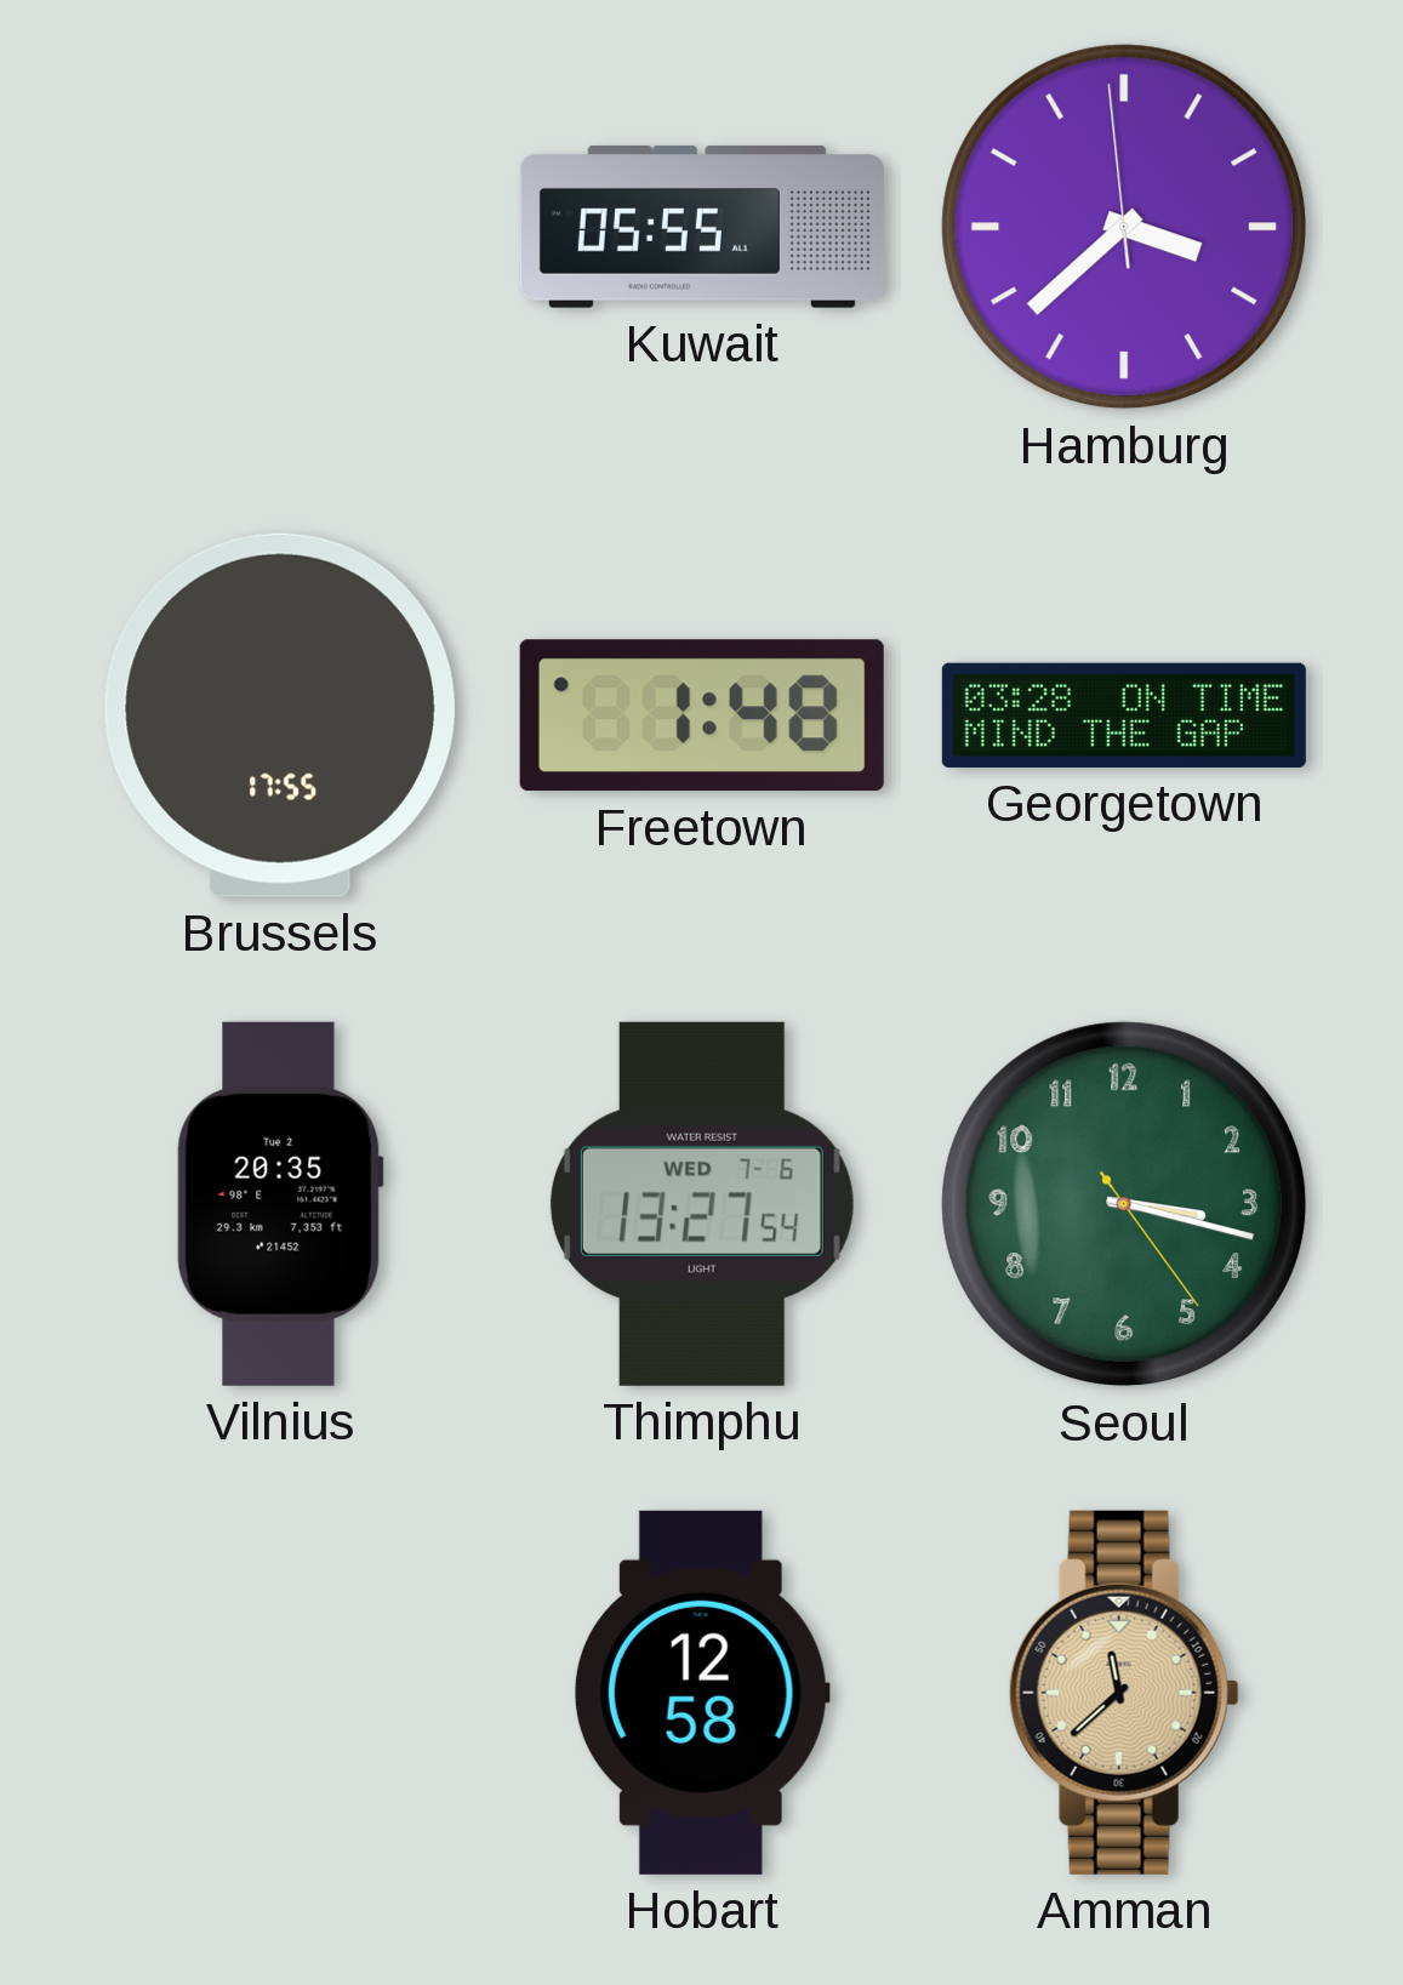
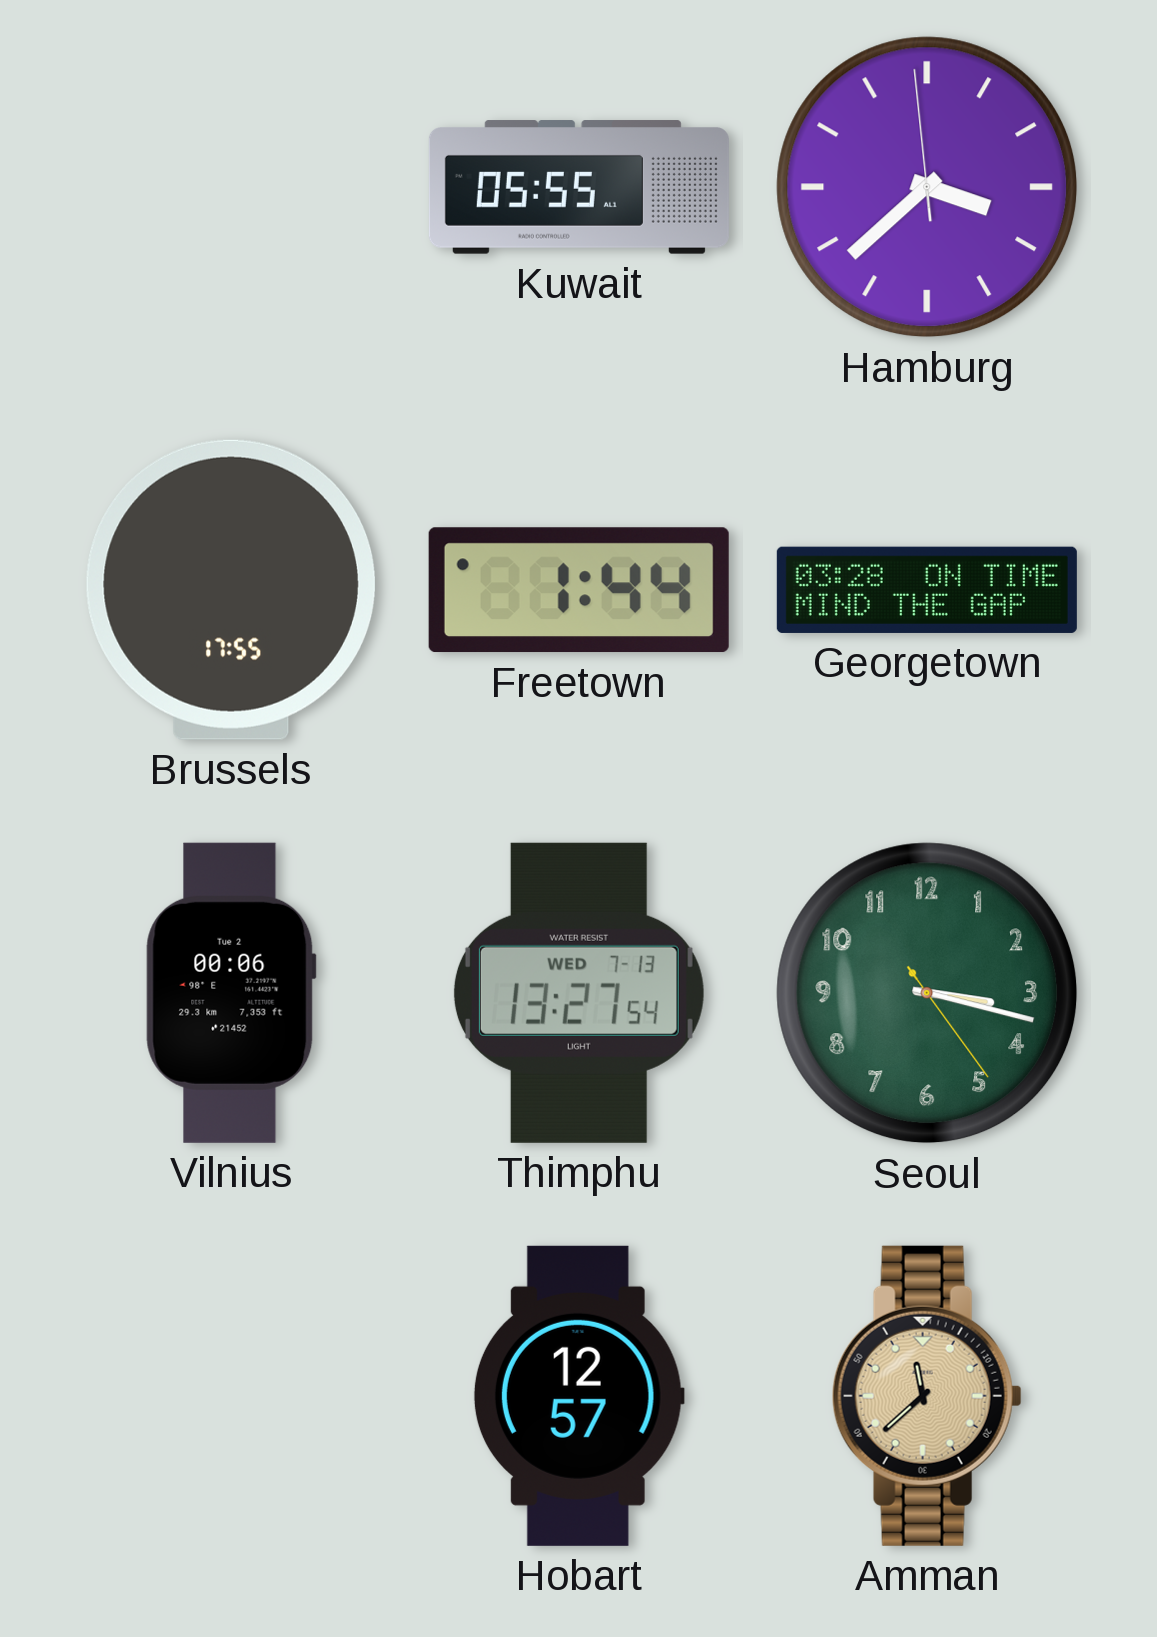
Freetown: 1:48 -> 1:44 (579, 590)
Vilnius: 20:35 -> 00:06 (231, 993)
Thimphu date: WED 7-6 -> WED 7-13 (579, 993)
Hobart: 12:58 -> 12:57 (579, 1396)
